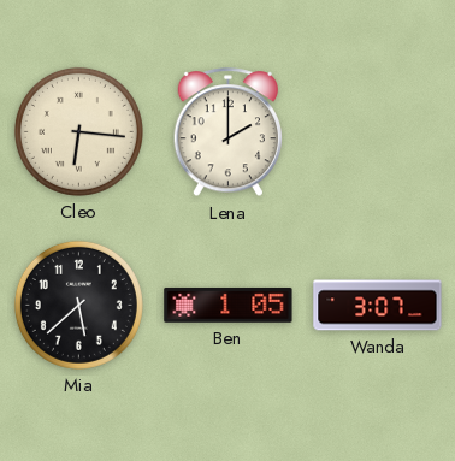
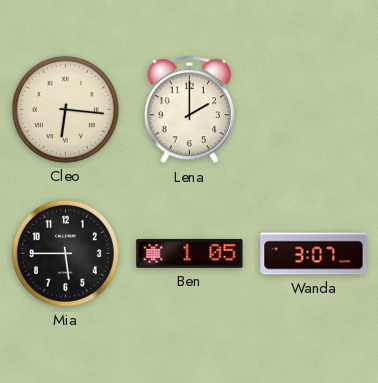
Mia: 5:38 -> 5:45 (65, 253)
